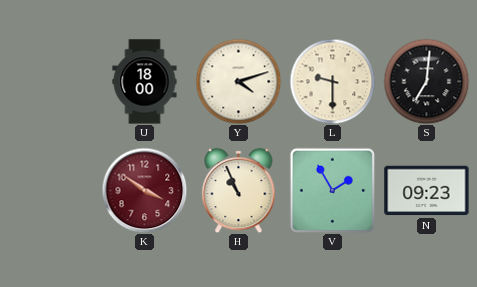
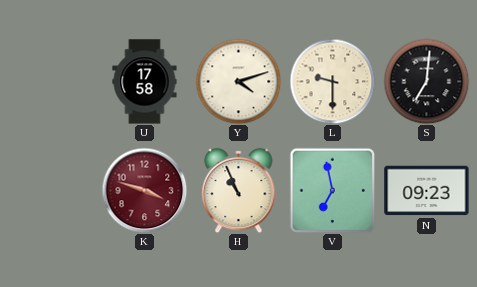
U: 18:00 -> 17:58 (145, 82)
K: 3:51 -> 3:48 (144, 190)
V: 1:55 -> 6:58 (332, 190)
